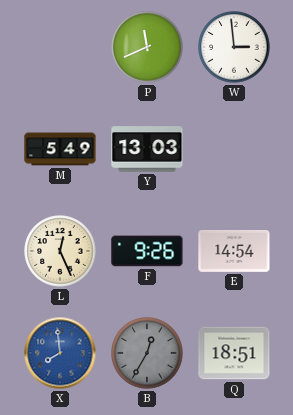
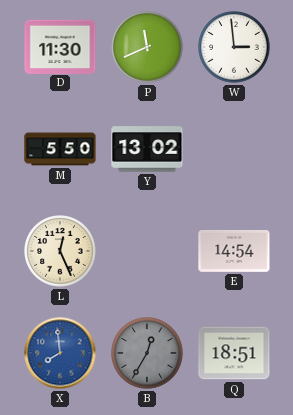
D: none -> 11:30 (60, 46)
M: 5:49 -> 5:50 (60, 149)
Y: 13:03 -> 13:02 (147, 149)
F: 9:26 -> none (147, 251)
